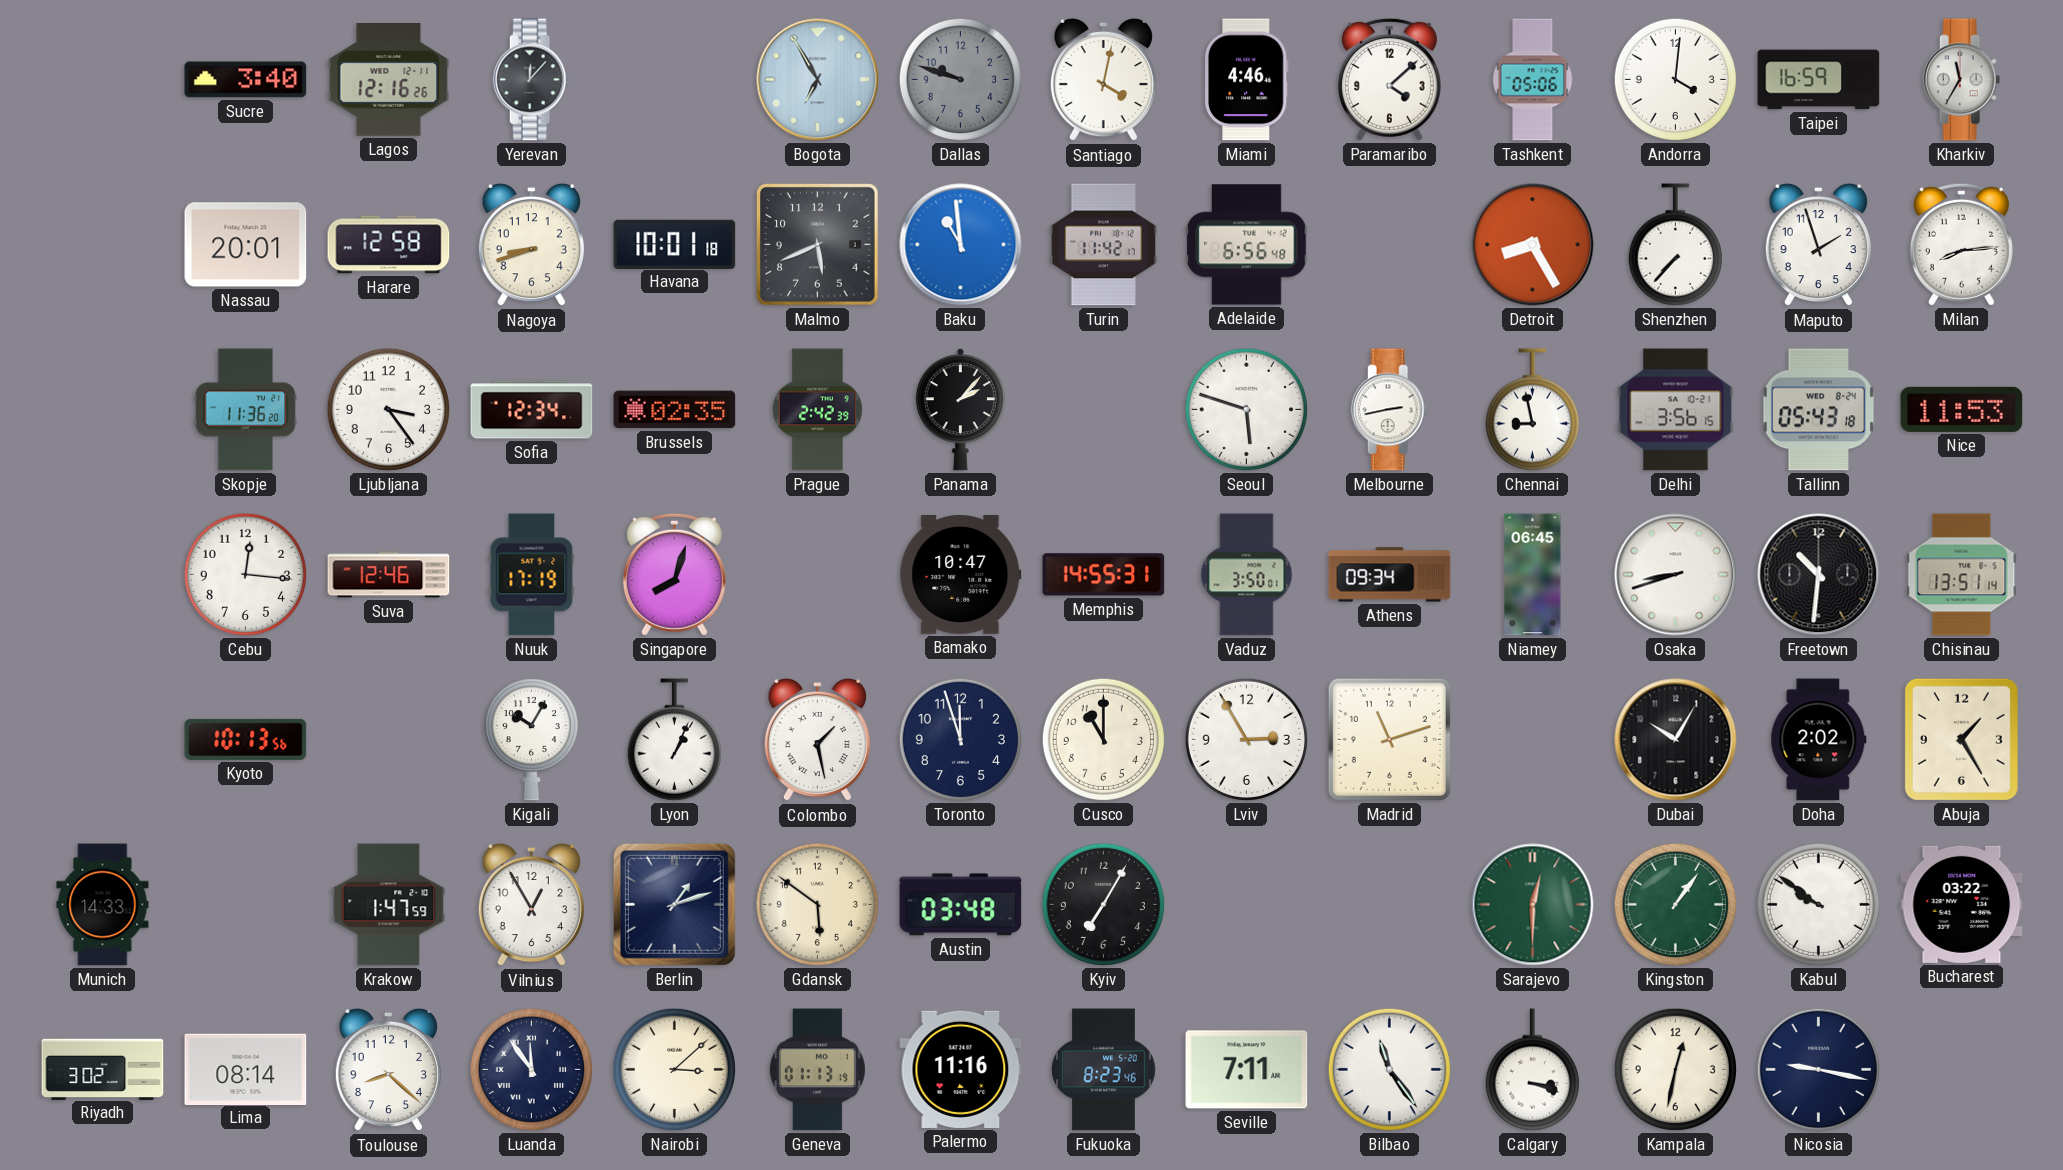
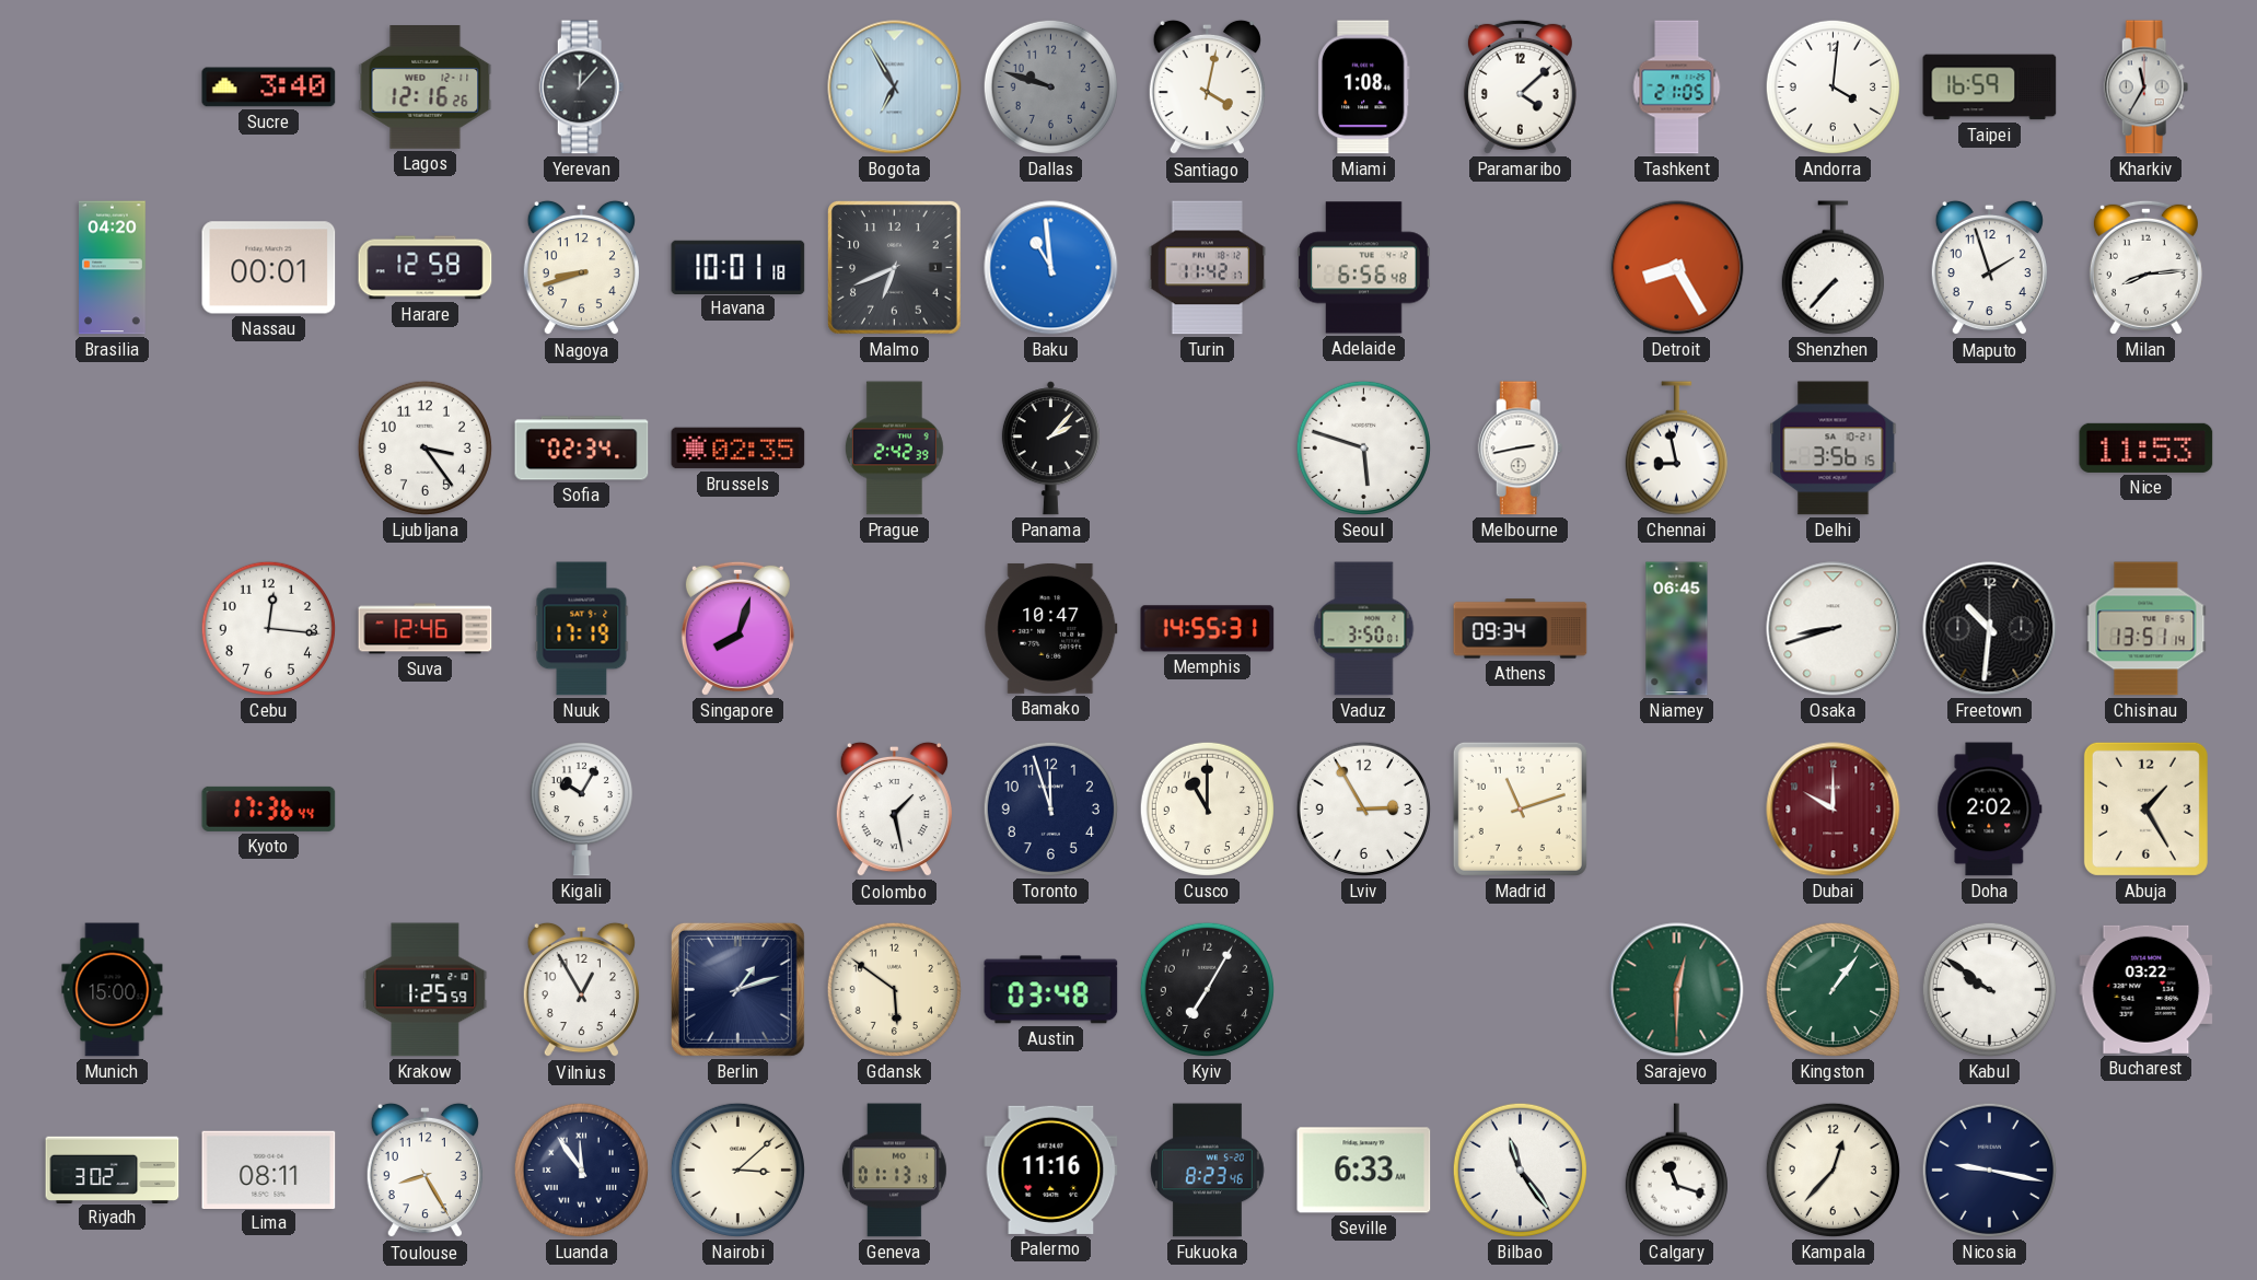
Miami: 4:46 -> 1:08 (1363, 88)
Tashkent: 05:06 -> 21:05 (1677, 88)
Brasilia: none -> 04:20 (113, 268)
Nassau: 20:01 -> 00:01 (269, 268)
Malmo: 5:41 -> 6:41 (895, 268)
Skopje: 11:36 -> none (246, 410)
Sofia: 12:34 -> 02:34 (582, 449)
Tallinn: 05:43 -> none (1819, 410)
Kyoto: 10:13 -> 17:36 (269, 808)
Lyon: 1:04 -> none (674, 740)
Dubai: 10:05 -> 10:00 (1834, 810)
Dubai dial: black -> burgundy (1834, 810)
Munich: 14:33 -> 15:00 (113, 990)
Krakow: 1:47 -> 1:25 (426, 990)
Lima: 08:14 -> 08:11 (269, 1170)
Toulouse: 8:22 -> 8:25 (424, 1171)
Seville: 7:11 -> 6:33 (1364, 1171)
Calgary: 3:18 -> 11:18 (1676, 1171)
Kampala: 12:32 -> 12:37 (1833, 1170)
